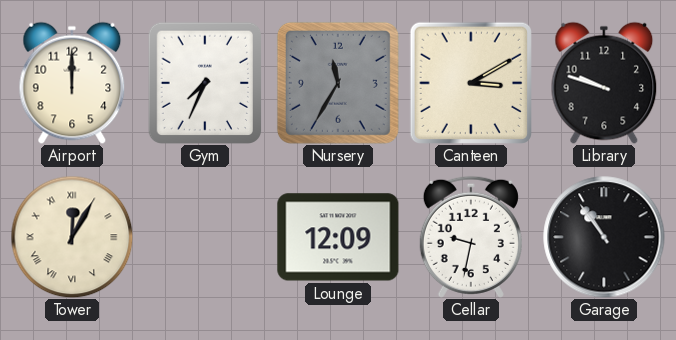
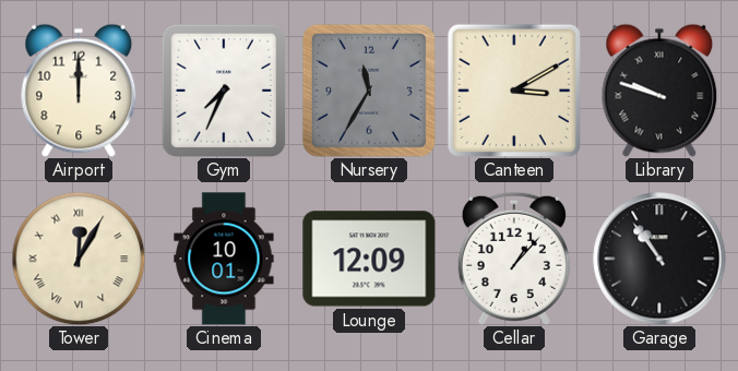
Library numerals: Arabic -> Roman (659, 91)
Cinema: none -> 10:01 (224, 259)
Cellar: 9:32 -> 1:07 (514, 259)
